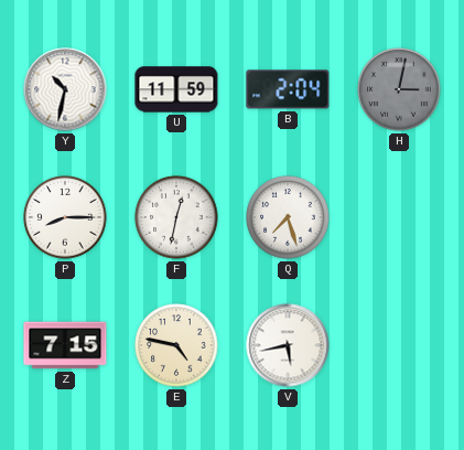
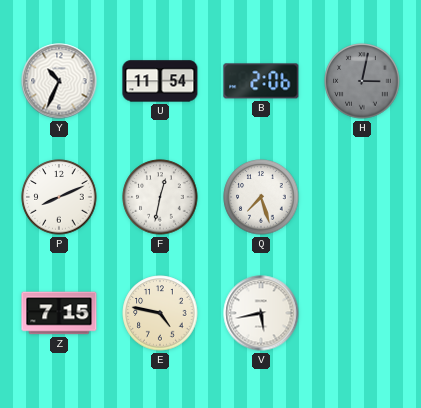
Y: 10:32 -> 10:34 (59, 81)
U: 11:59 -> 11:54 (160, 81)
B: 2:04 -> 2:06 (261, 81)
P: 8:15 -> 8:11 (59, 197)
